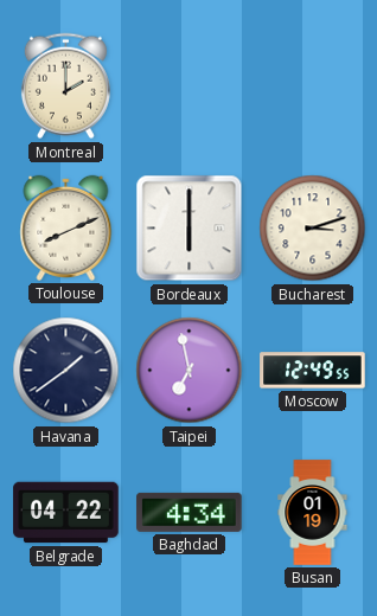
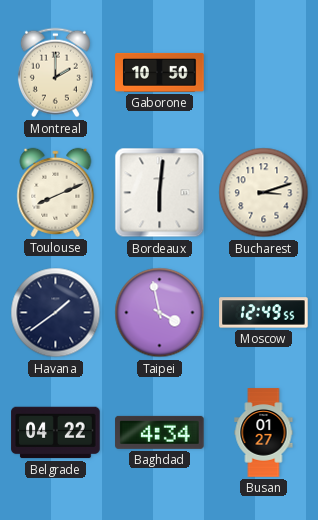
Gaborone: none -> 10:50 (160, 72)
Bordeaux: 6:00 -> 6:01 (160, 193)
Taipei: 6:58 -> 3:58 (160, 313)
Busan: 01:19 -> 01:27 (264, 433)
